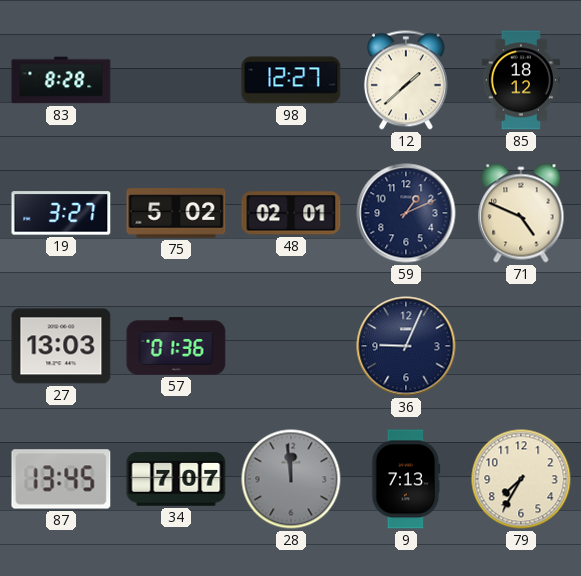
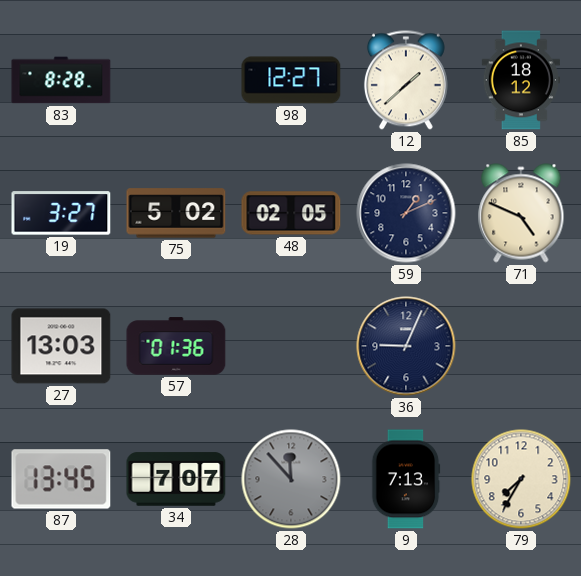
48: 02:01 -> 02:05 (291, 213)
28: 11:59 -> 11:53 (291, 479)
